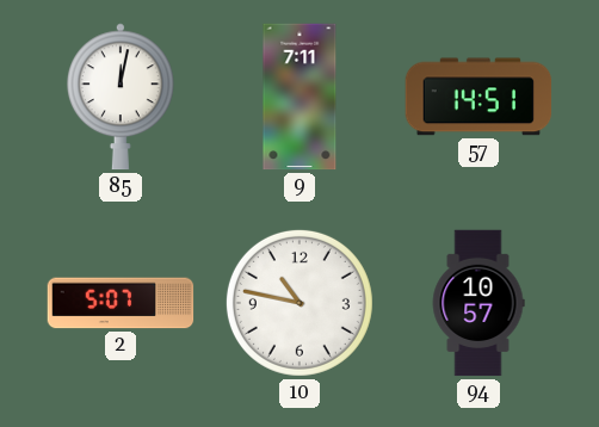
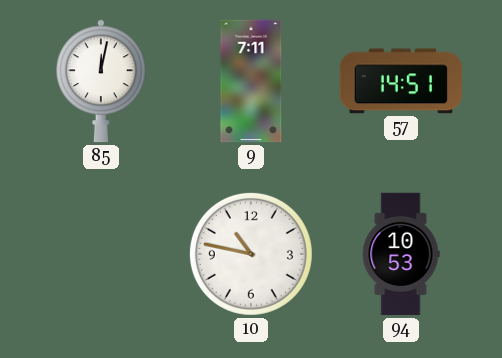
2: 5:07 -> none (121, 303)
94: 10:57 -> 10:53 (401, 254)
